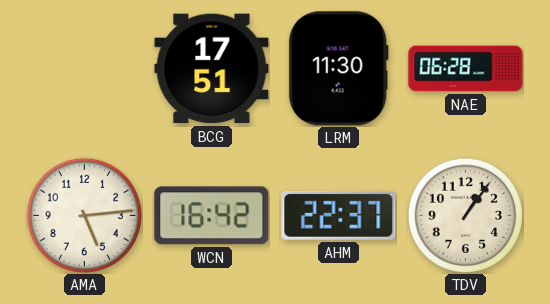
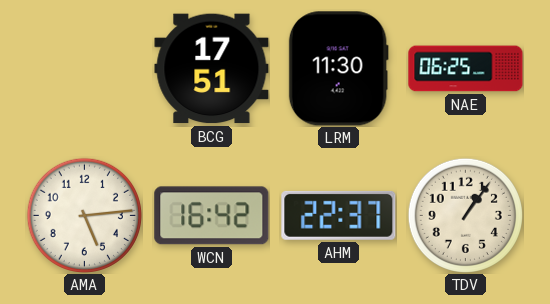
NAE: 06:28 -> 06:25 (466, 69)
